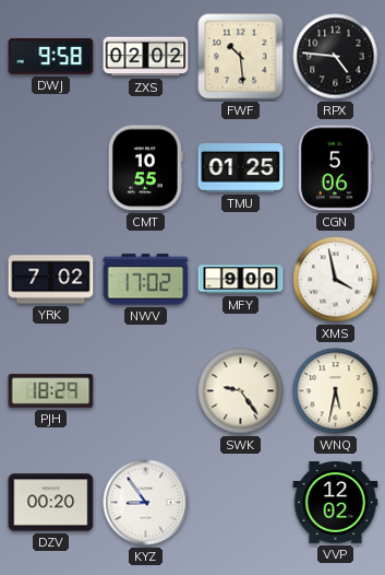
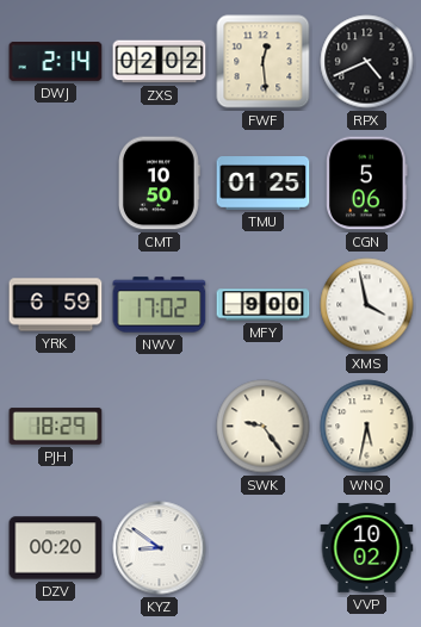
DWJ: 9:58 -> 2:14 (56, 62)
FWF: 10:29 -> 12:29 (264, 62)
RPX: 4:46 -> 4:41 (367, 62)
CMT: 10:55 -> 10:50 (159, 184)
YRK: 7:02 -> 6:59 (56, 305)
KYZ: 8:54 -> 8:51 (160, 548)
VVP: 12:02 -> 10:02 (367, 548)
